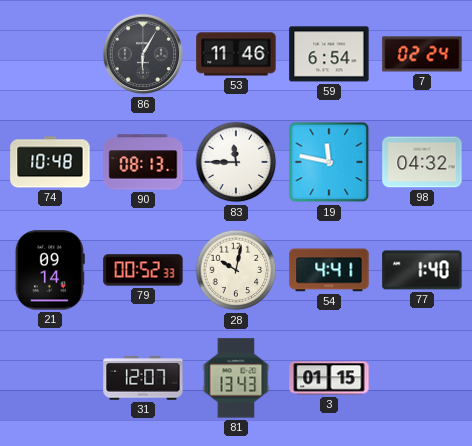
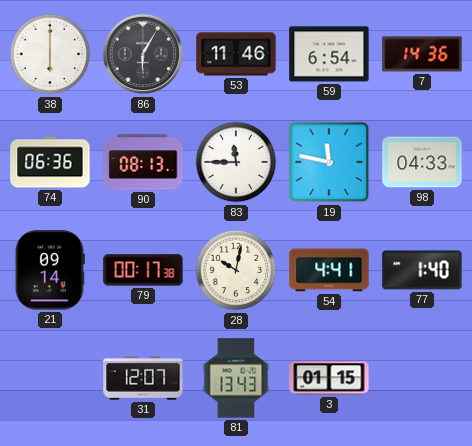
38: none -> 6:00 (50, 54)
7: 02:24 -> 14:36 (422, 54)
74: 10:48 -> 06:36 (50, 162)
98: 04:32 -> 04:33 (422, 162)
79: 00:52 -> 00:17 (143, 270)
